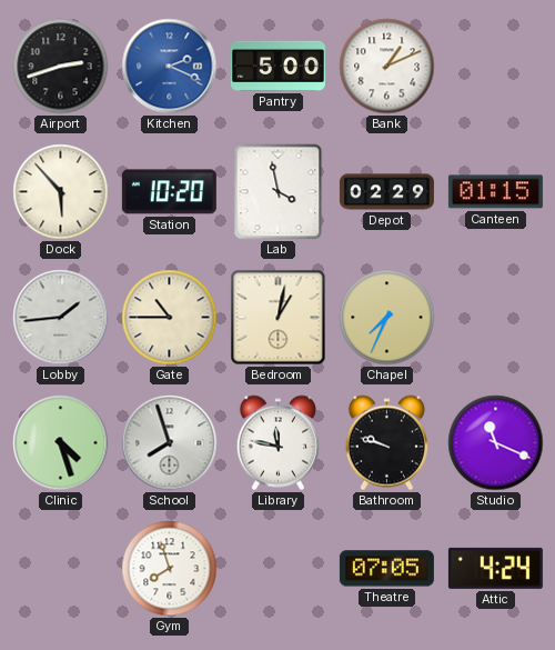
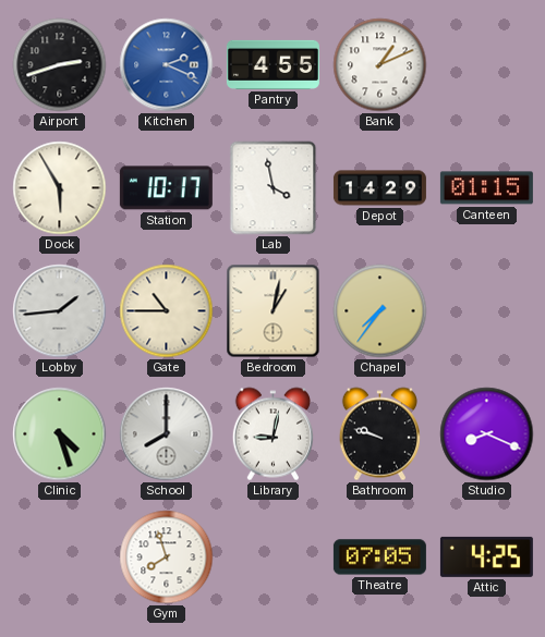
Pantry: 5:00 -> 4:55 (272, 64)
Dock: 5:53 -> 5:55 (60, 188)
Station: 10:20 -> 10:17 (166, 188)
Depot: 02:29 -> 14:29 (379, 188)
Chapel: 7:34 -> 7:36 (380, 311)
School: 7:57 -> 8:00 (167, 434)
Library: 11:47 -> 9:02 (272, 434)
Studio: 11:19 -> 8:19 (487, 434)
Attic: 4:24 -> 4:25 (486, 556)
